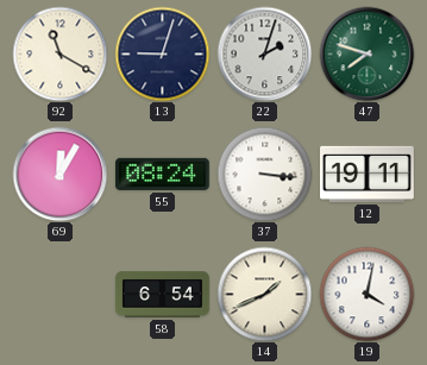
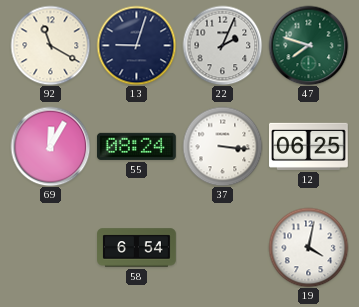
22: 2:03 -> 2:04 (222, 45)
12: 19:11 -> 06:25 (309, 146)
14: 1:41 -> none (264, 294)
